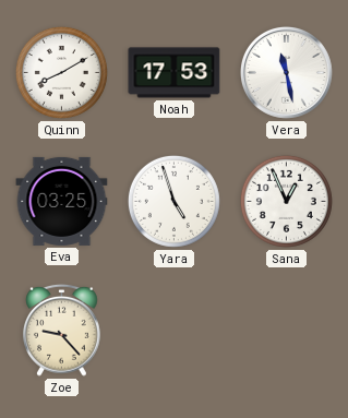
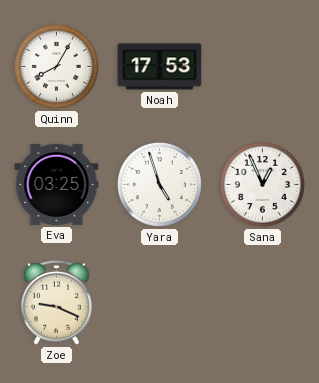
Quinn: 8:10 -> 8:05 (56, 66)
Vera: 11:28 -> none (286, 72)
Zoe: 9:23 -> 9:19 (57, 302)
